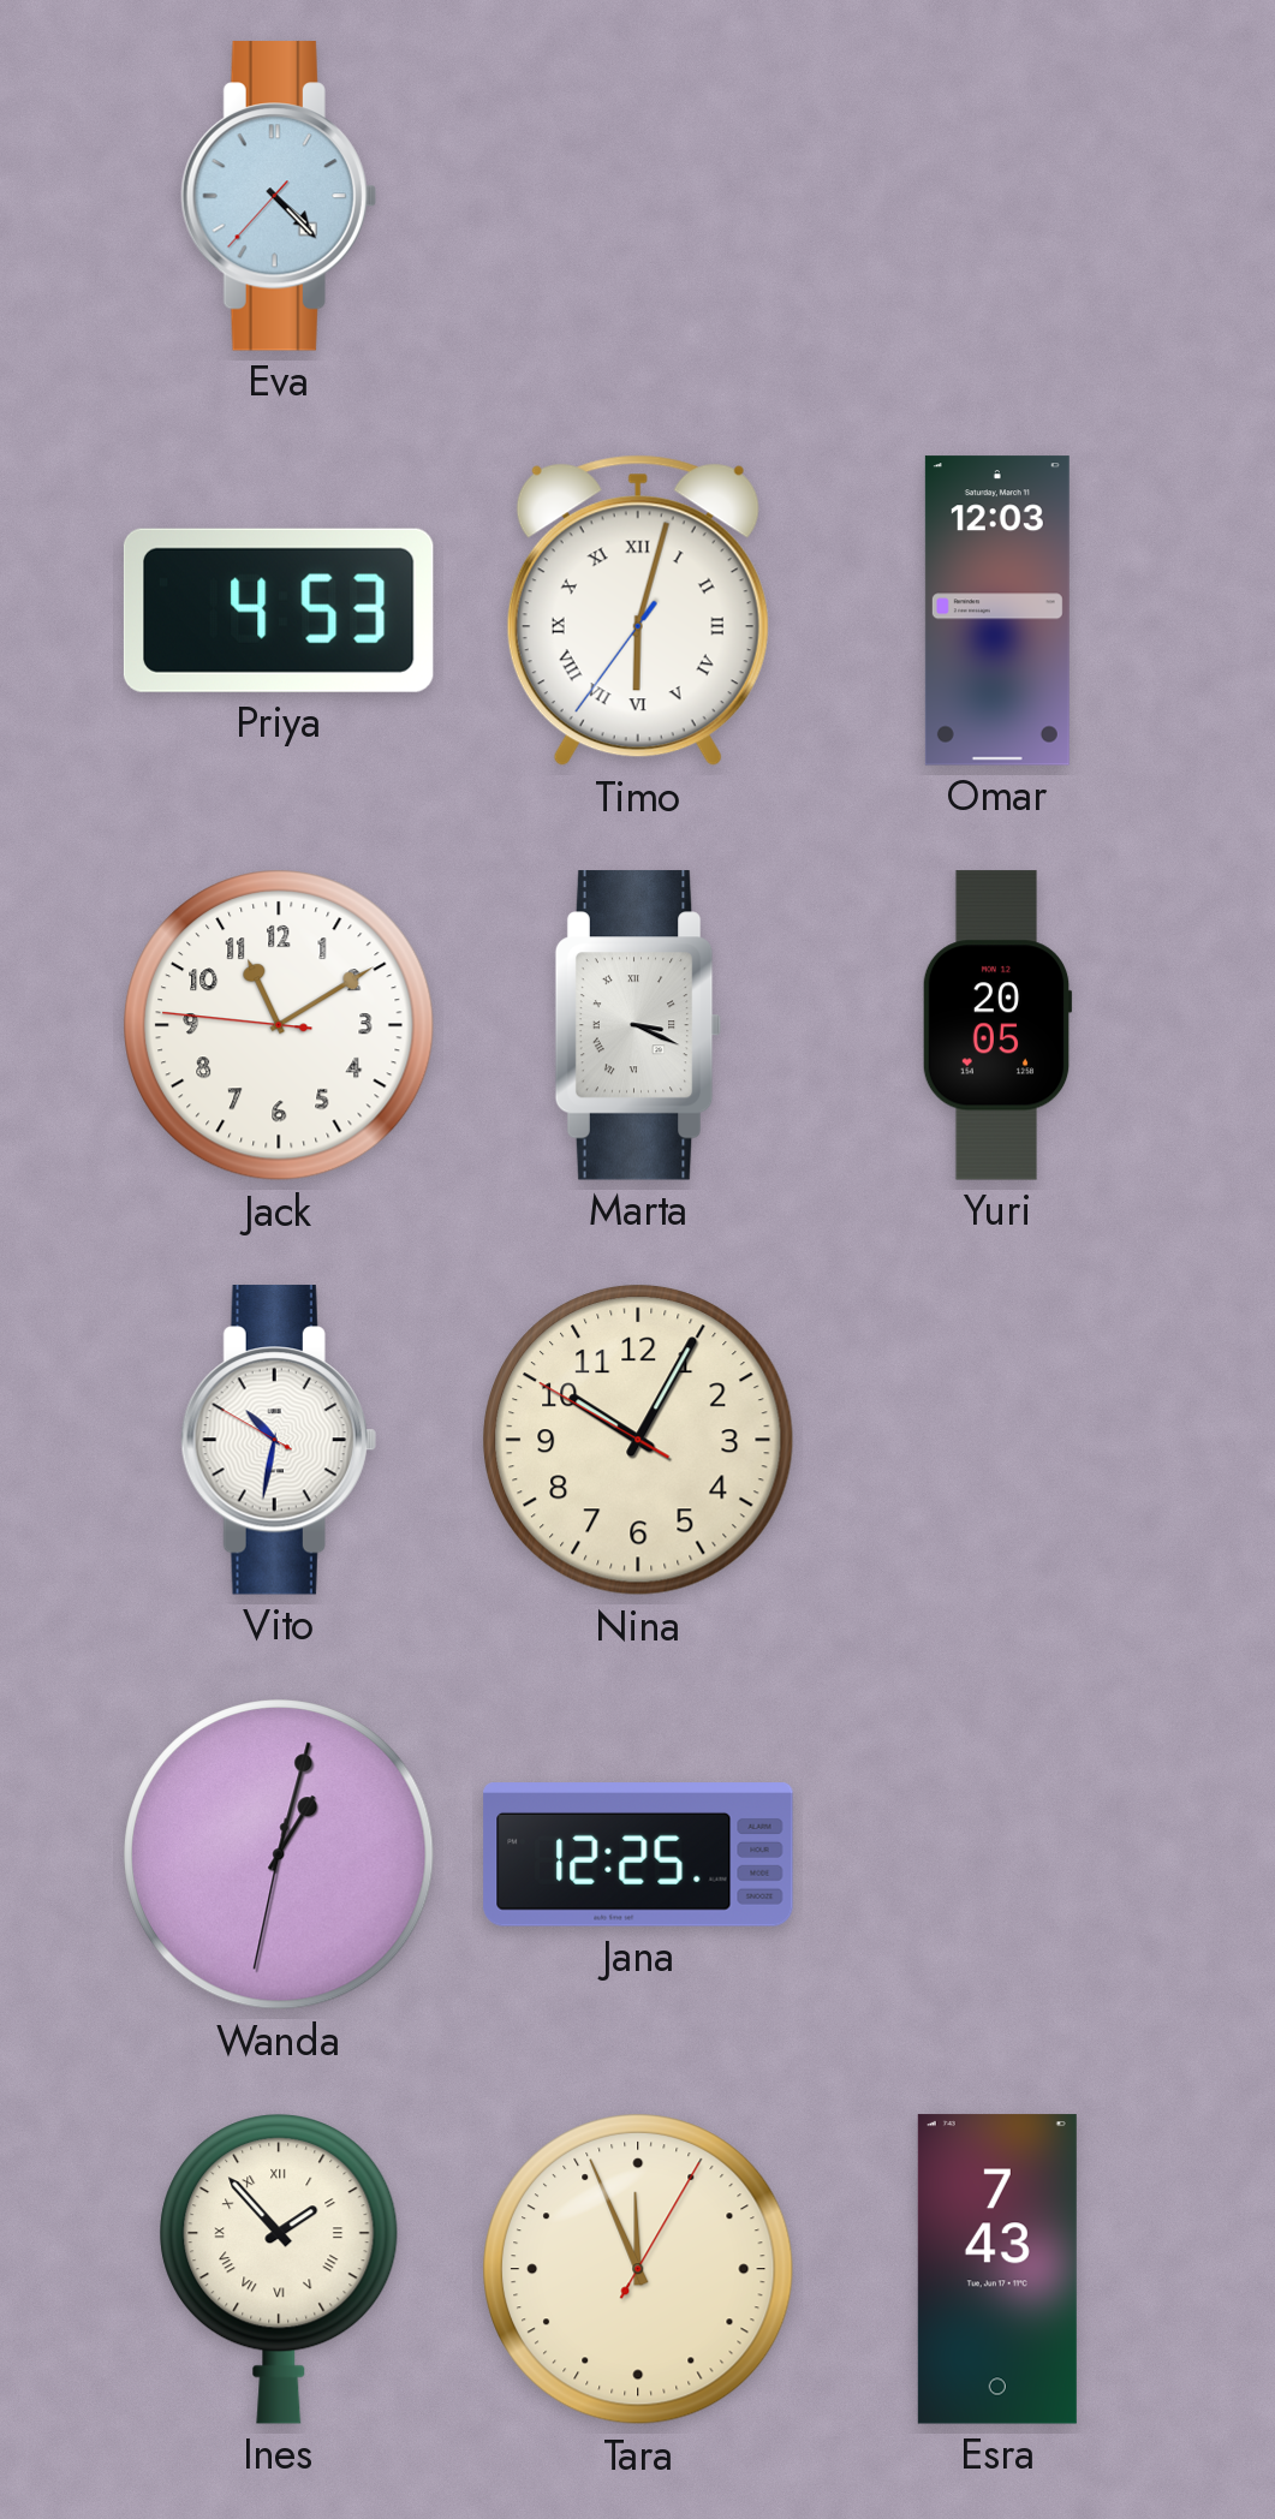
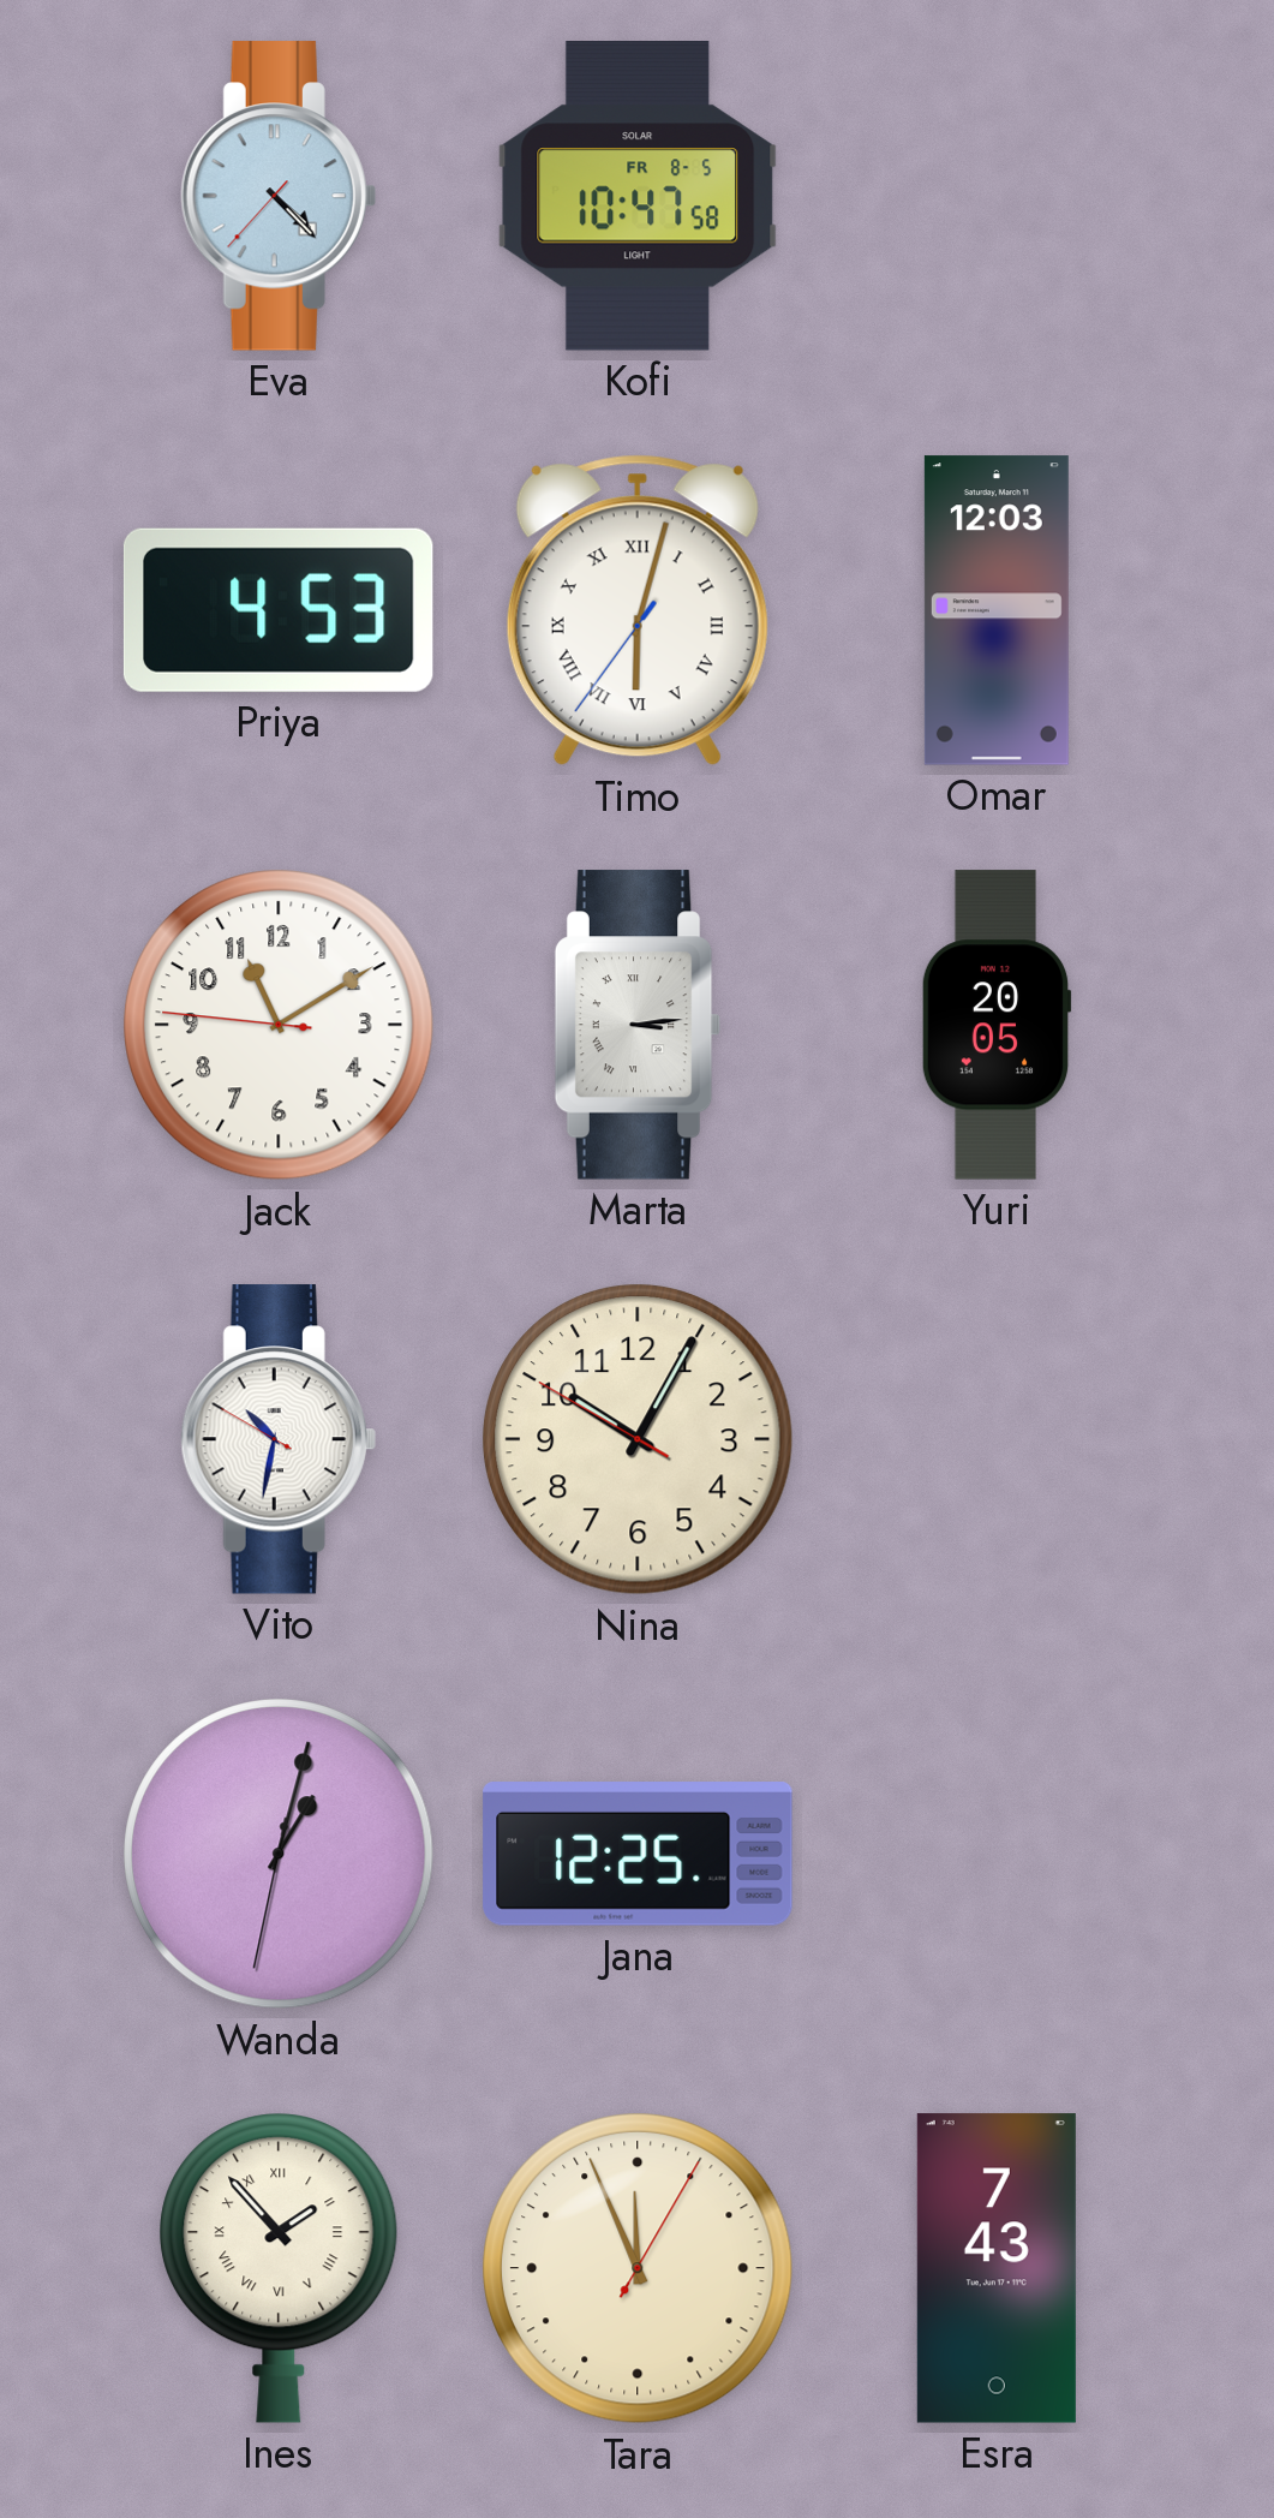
Kofi: none -> 10:47 (638, 197)
Marta: 3:19 -> 3:14 (638, 1025)
